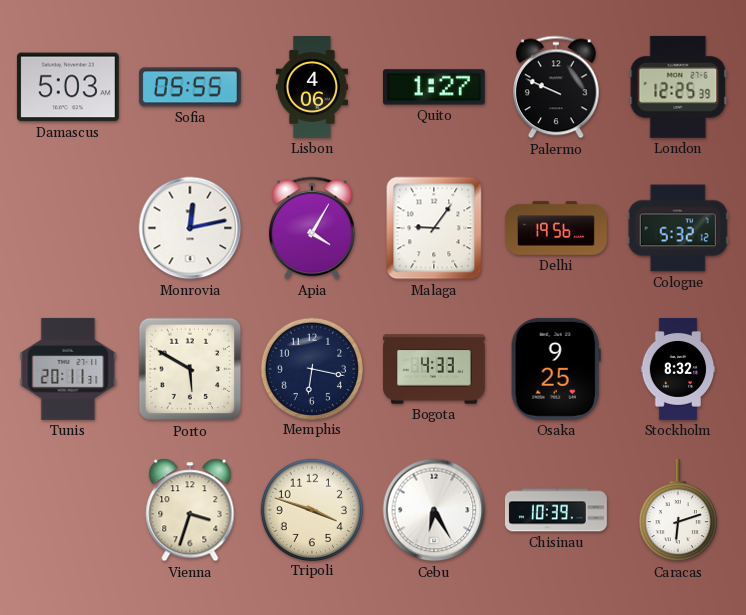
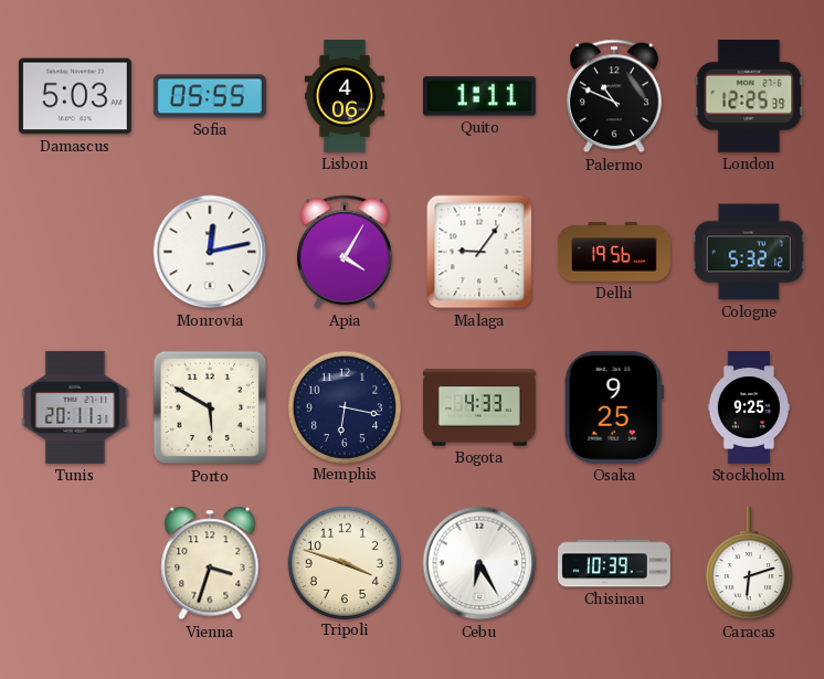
Quito: 1:27 -> 1:11 (479, 96)
Palermo: 9:49 -> 10:49 (614, 96)
Stockholm: 8:32 -> 9:25 (749, 409)
